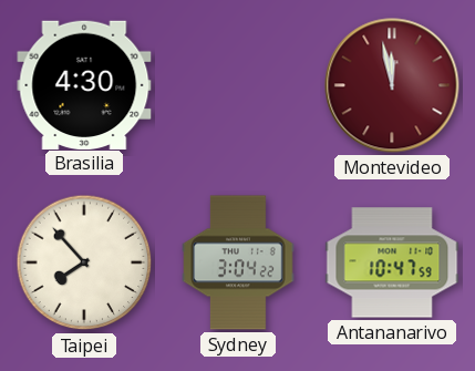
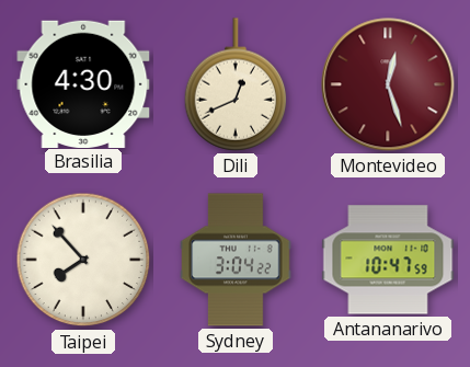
Dili: none -> 12:41 (236, 84)
Montevideo: 11:58 -> 12:27 (388, 84)
